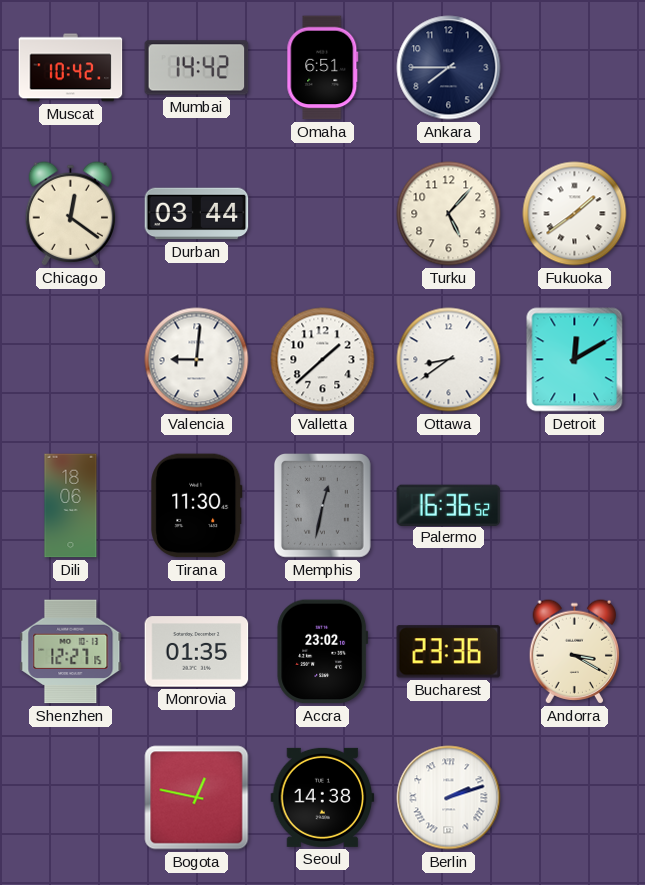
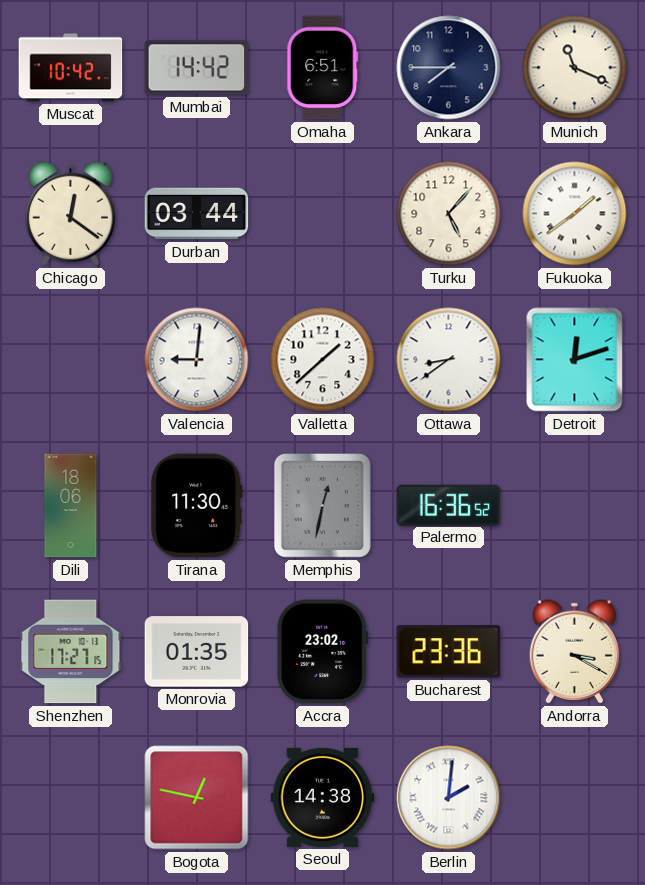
Munich: none -> 11:19 (575, 68)
Detroit: 12:10 -> 12:12 (575, 360)
Shenzhen: 12:27 -> 17:27 (71, 652)
Berlin: 2:12 -> 2:01 (449, 798)
